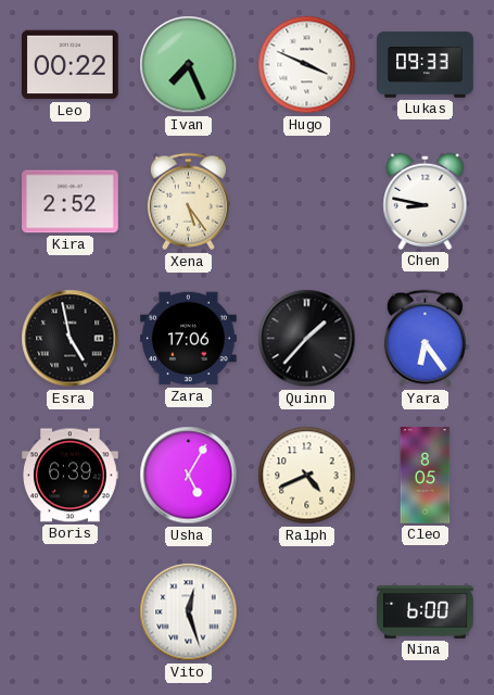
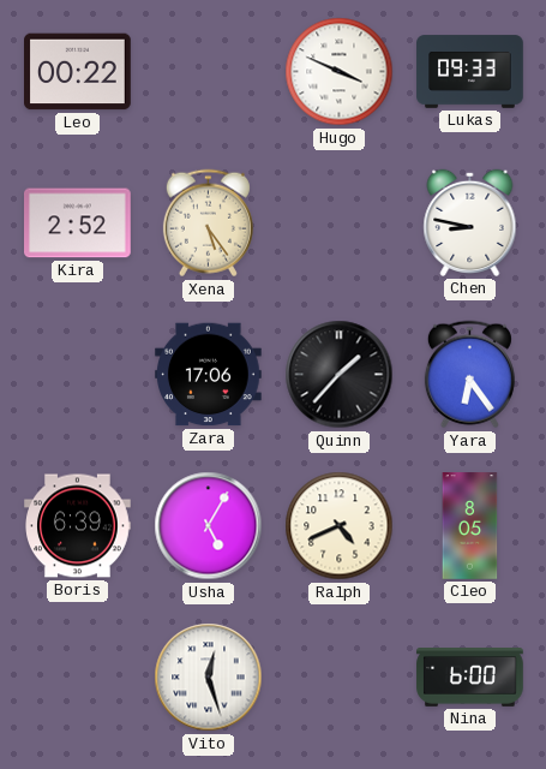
Ivan: 7:26 -> none (189, 65)
Esra: 4:58 -> none (71, 339)
